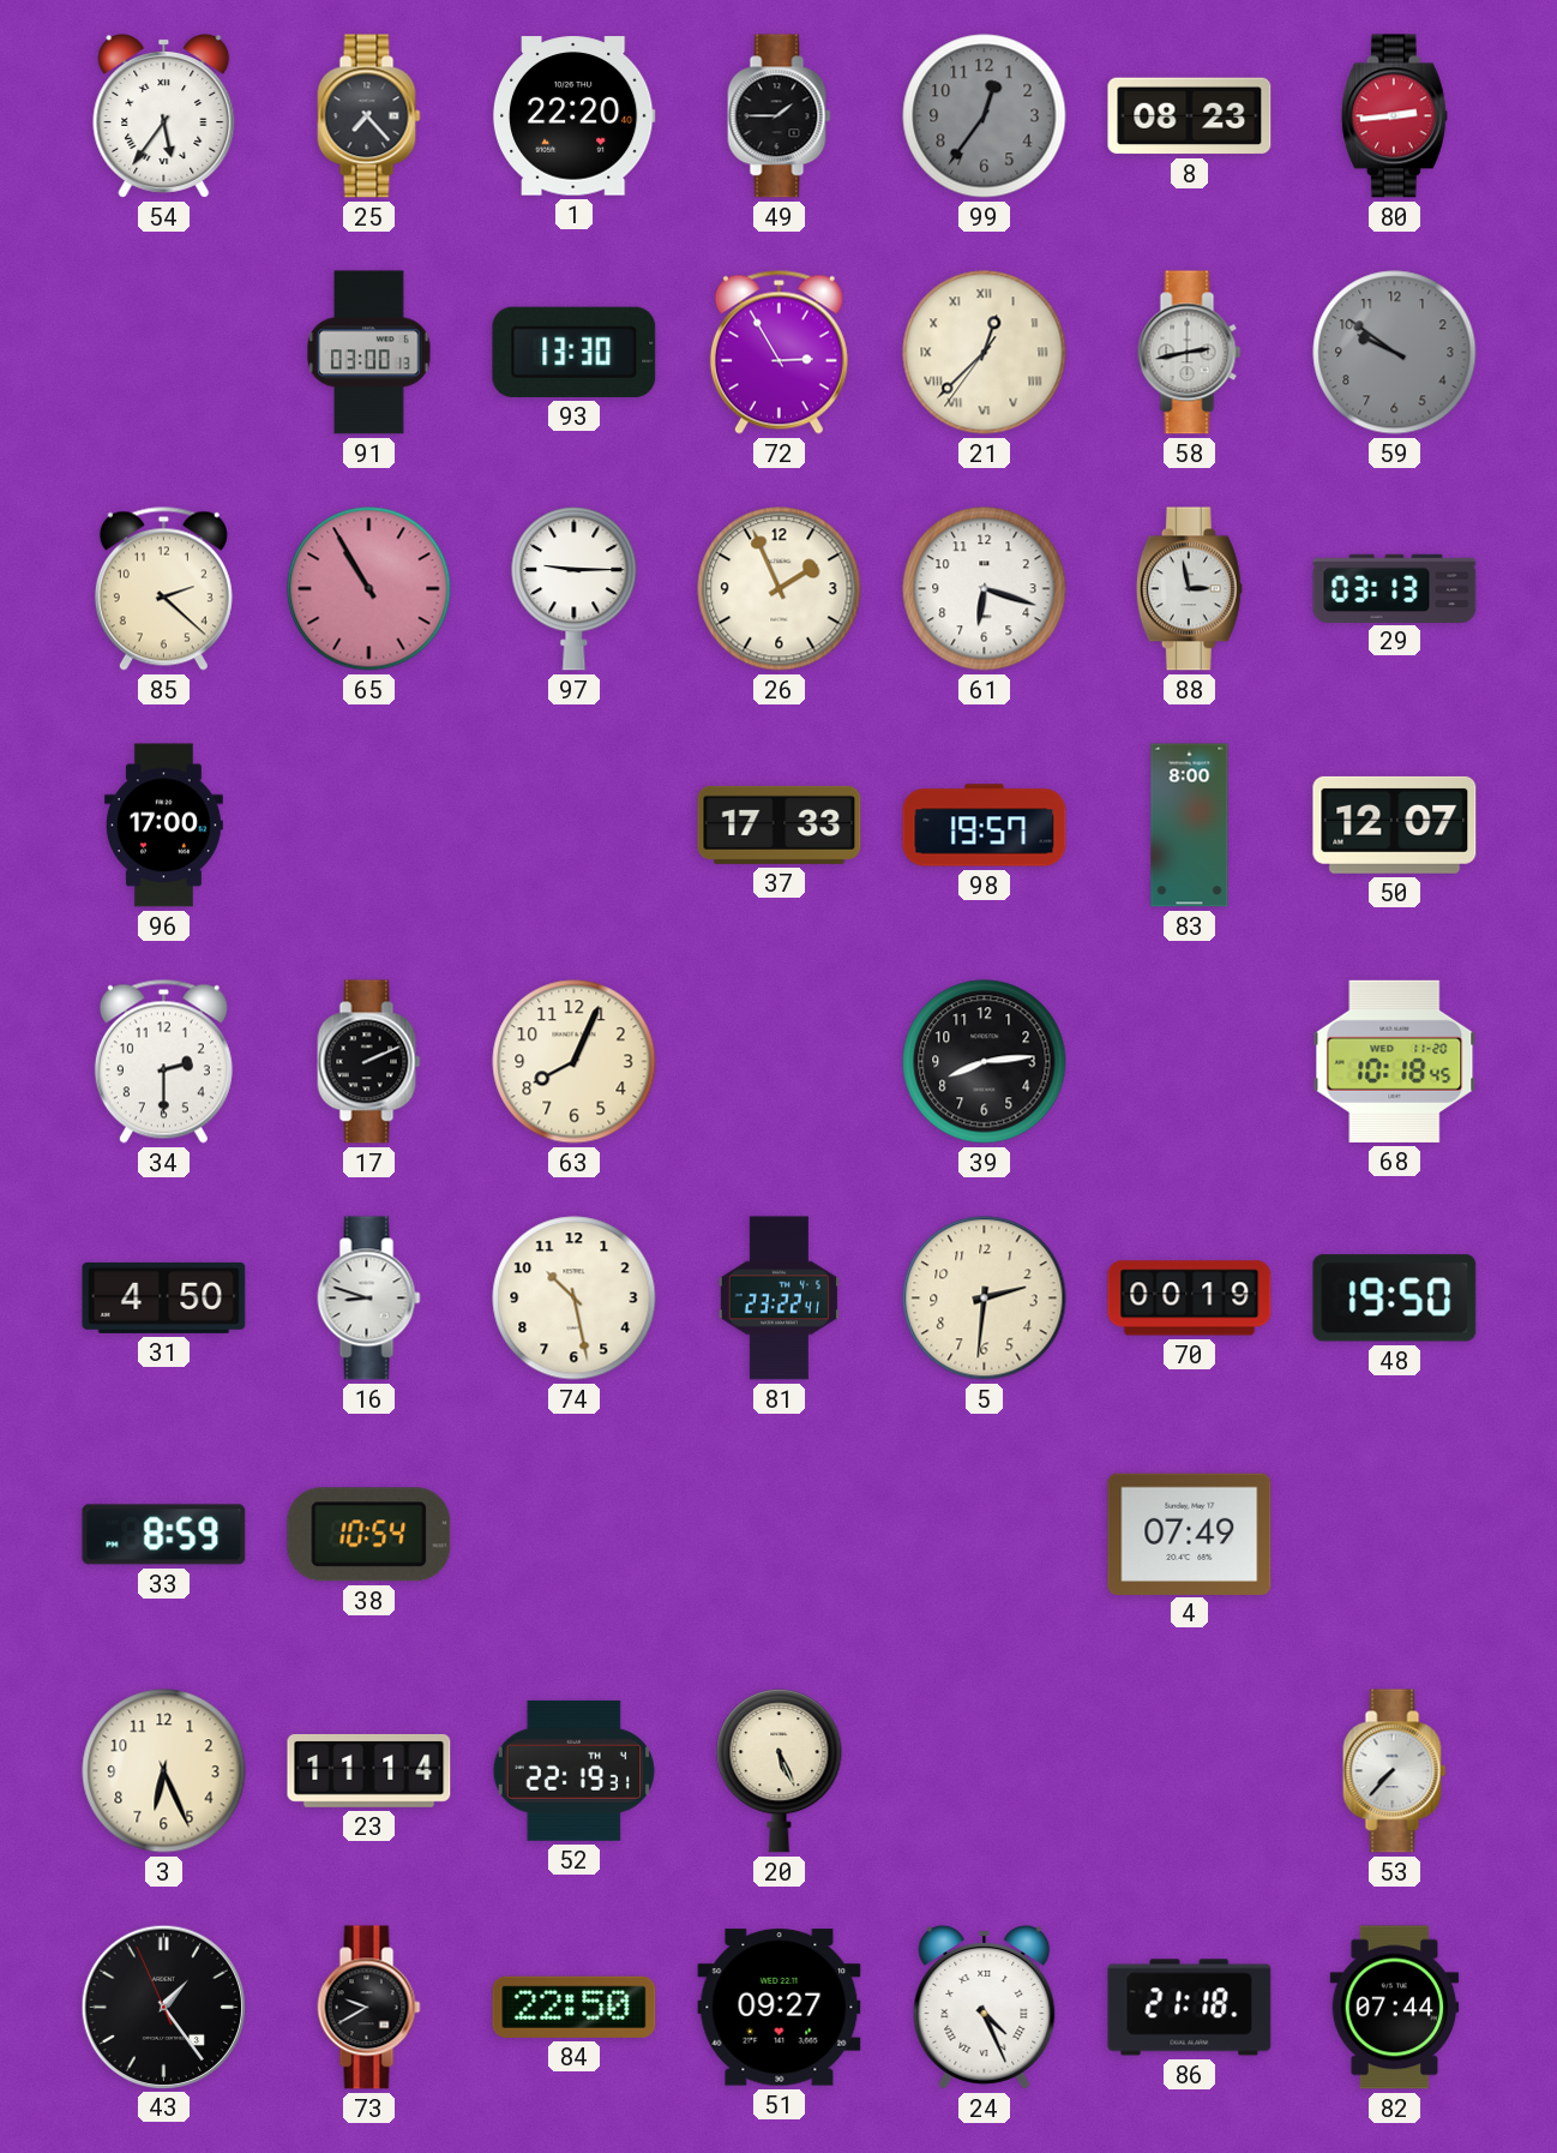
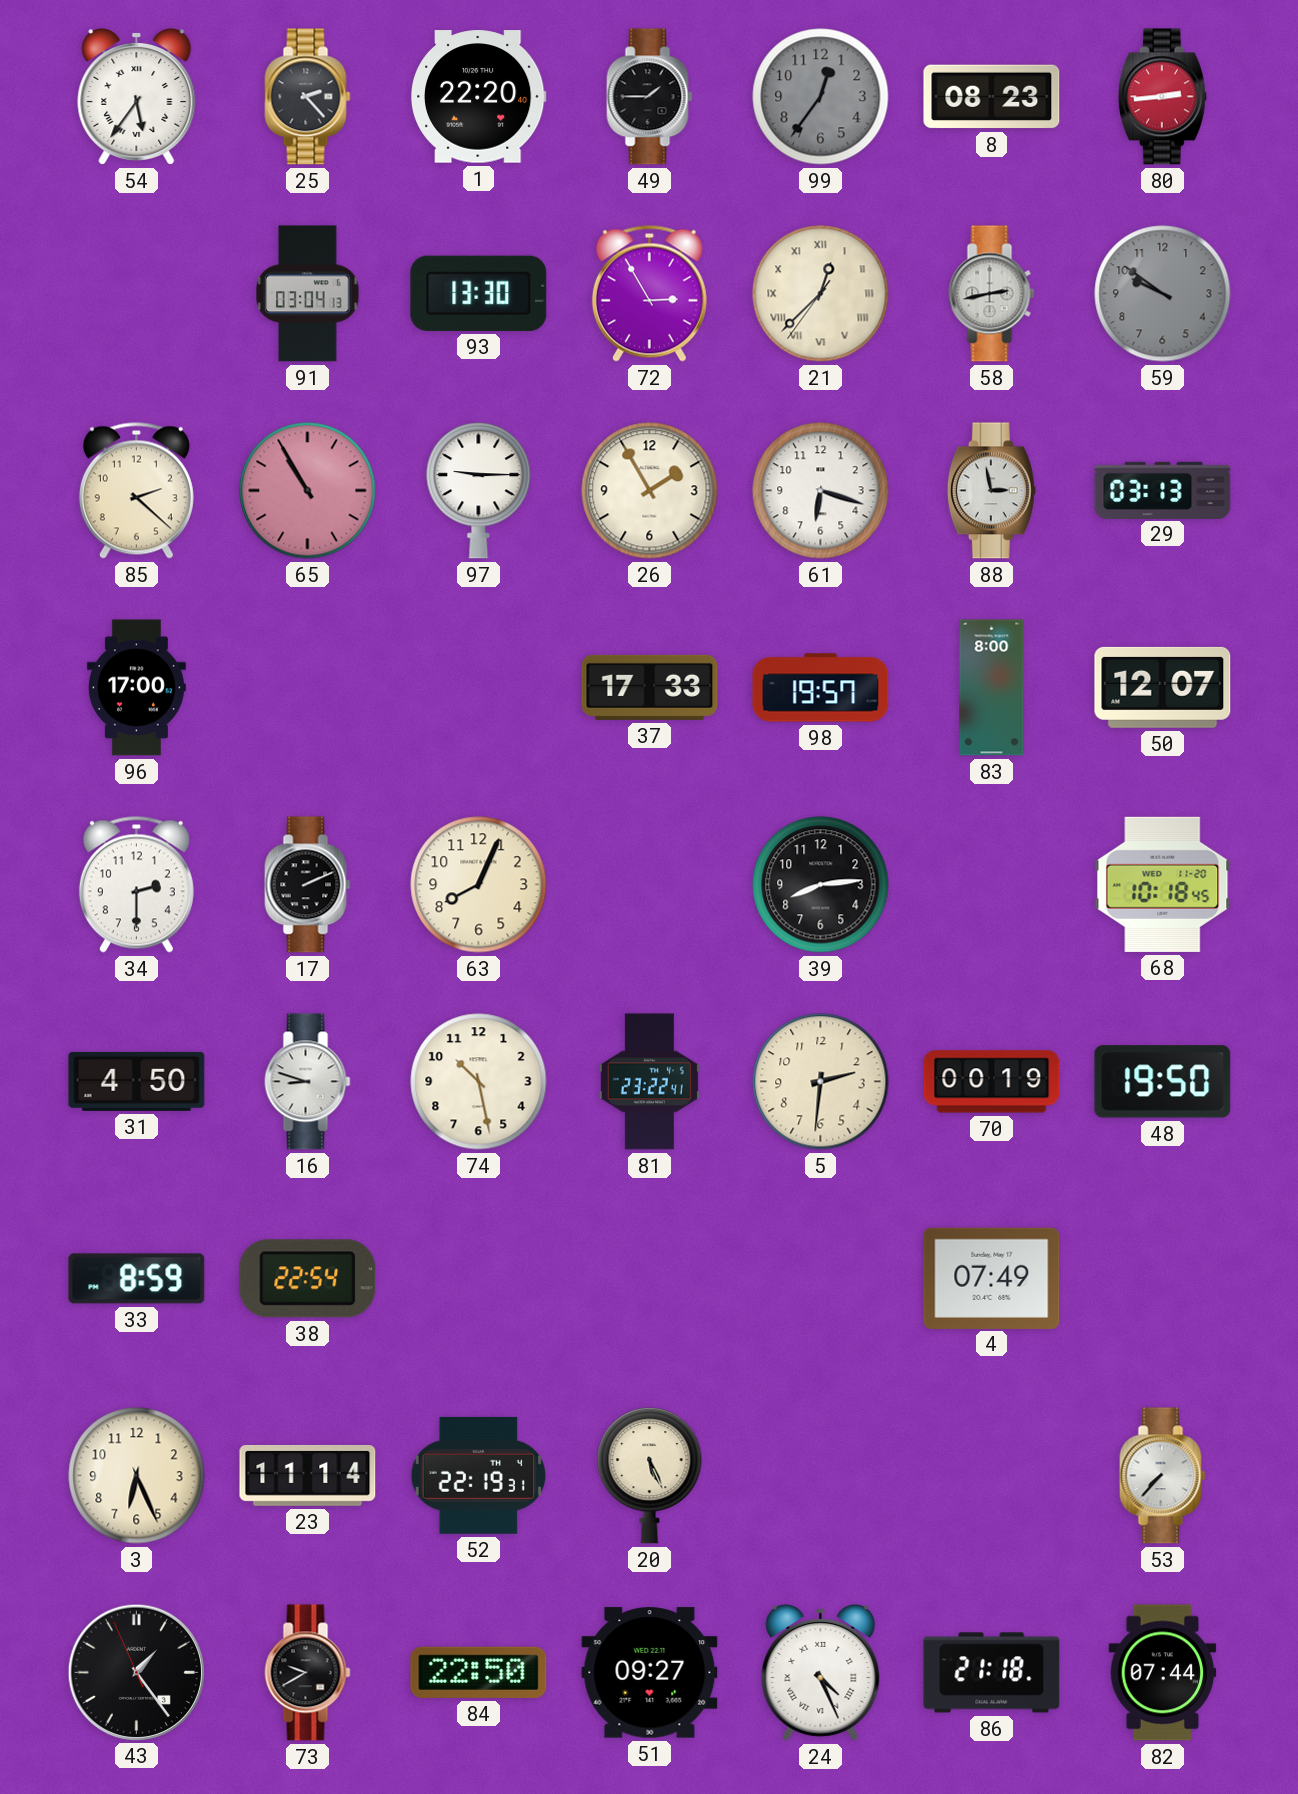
25: 7:23 -> 2:23 (308, 97)
91: 03:00 -> 03:04 (308, 294)
26: 1:56 -> 1:55 (650, 491)
38: 10:54 -> 22:54 (308, 1279)
